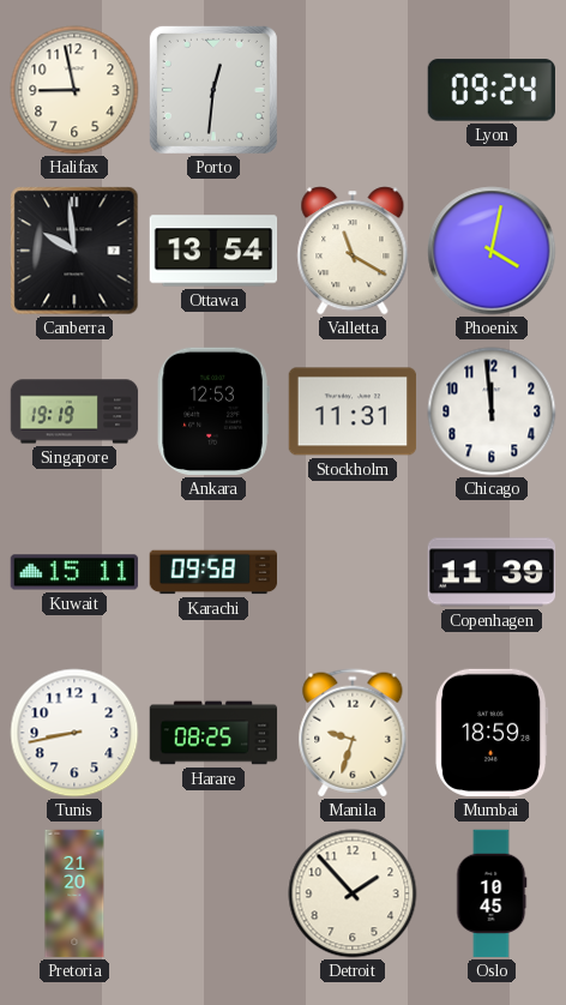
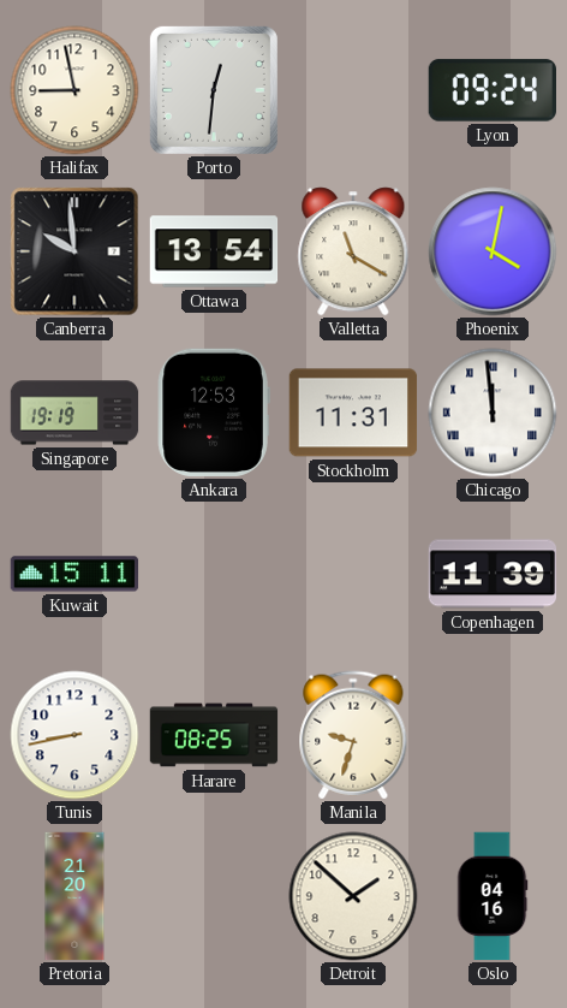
Chicago numerals: Arabic -> Roman (493, 413)
Karachi: 09:58 -> none (213, 572)
Mumbai: 18:59 -> none (492, 733)
Detroit: 1:53 -> 1:52 (353, 896)
Oslo: 10:45 -> 04:16 (493, 896)
